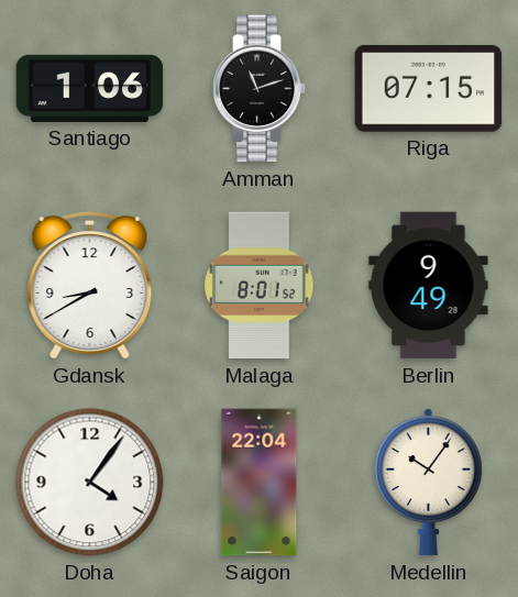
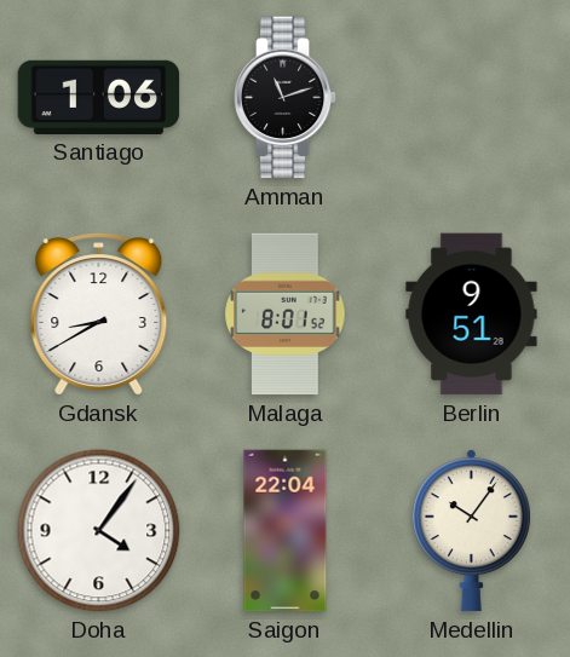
Riga: 07:15 -> none (429, 88)
Berlin: 9:49 -> 9:51 (472, 315)
